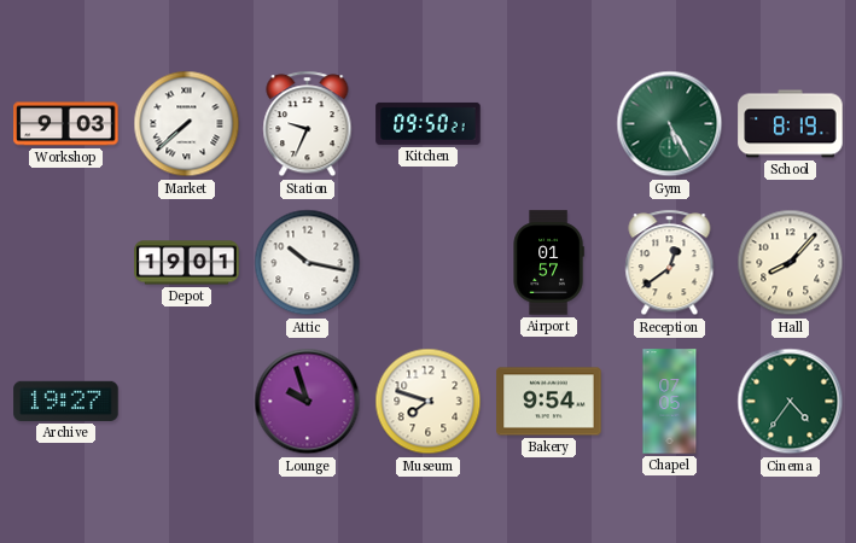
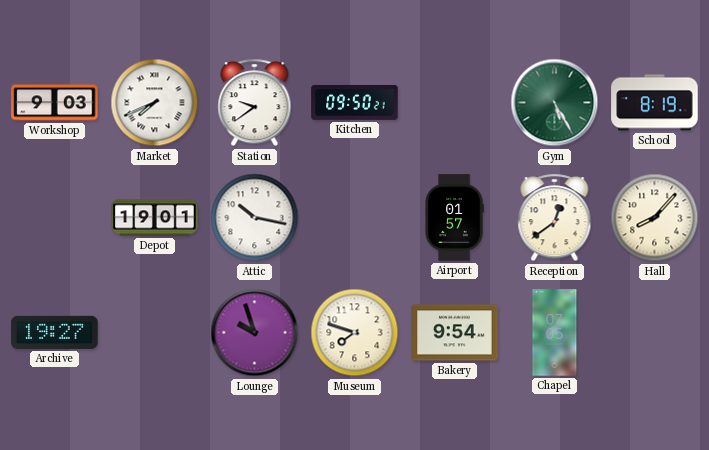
Market: 7:38 -> 7:41 (155, 103)
Station: 9:34 -> 9:39 (255, 103)
Cinema: 4:36 -> none (791, 402)
